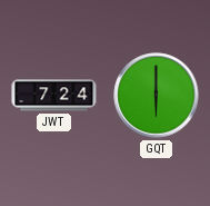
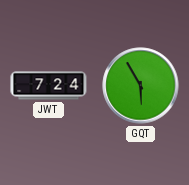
GQT: 6:00 -> 5:55 (141, 86)
